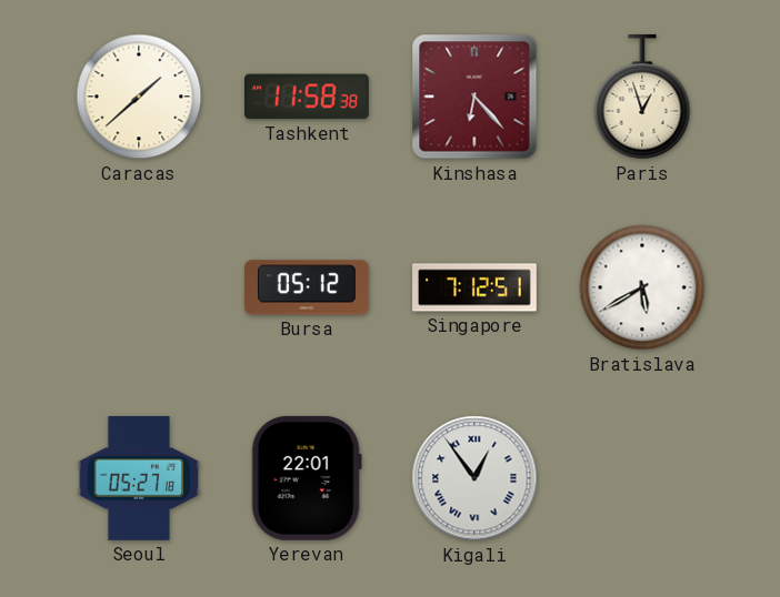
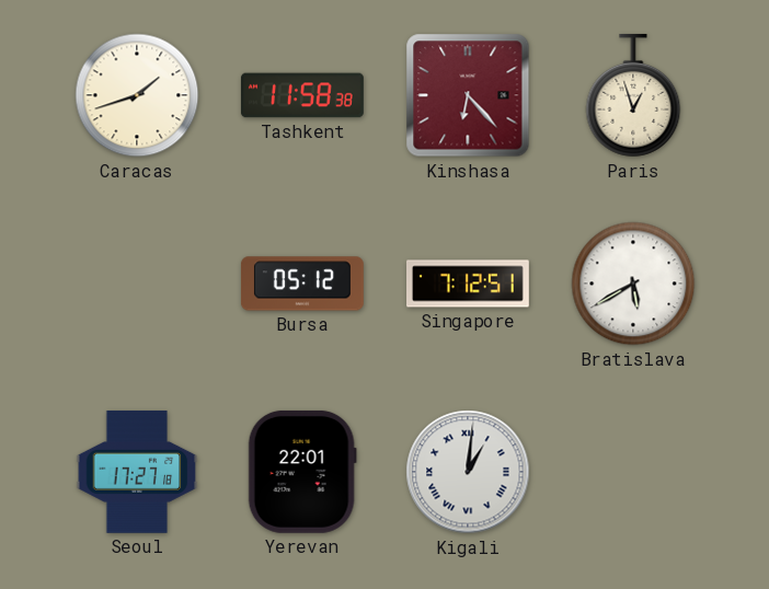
Caracas: 1:38 -> 1:42 (137, 95)
Seoul: 05:27 -> 17:27 (137, 472)
Kigali: 12:54 -> 1:01 (468, 472)
